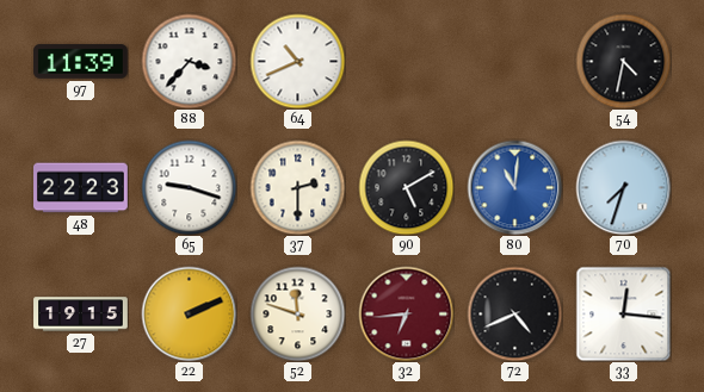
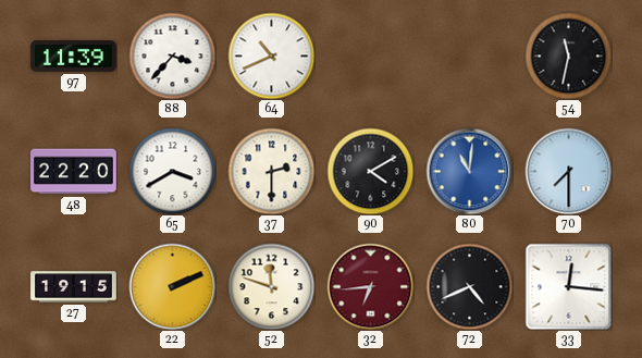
54: 4:32 -> 11:32 (568, 55)
48: 22:23 -> 22:20 (74, 172)
65: 9:18 -> 3:40 (172, 171)
90: 5:10 -> 4:10 (370, 171)
70: 7:33 -> 7:30 (568, 171)
